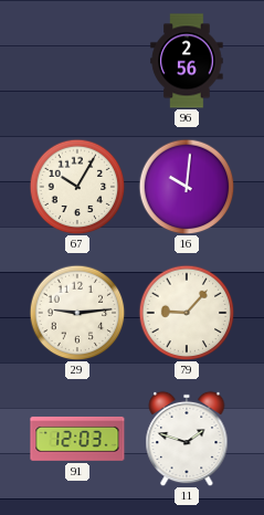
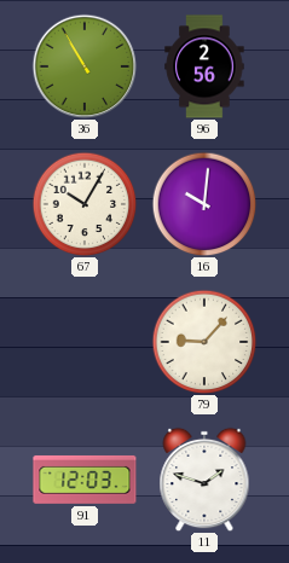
36: none -> 10:55 (85, 66)
29: 9:14 -> none (77, 313)
